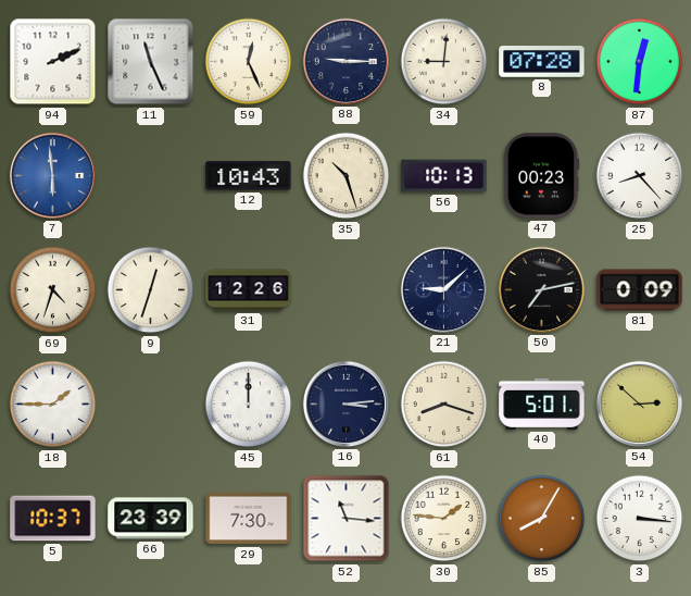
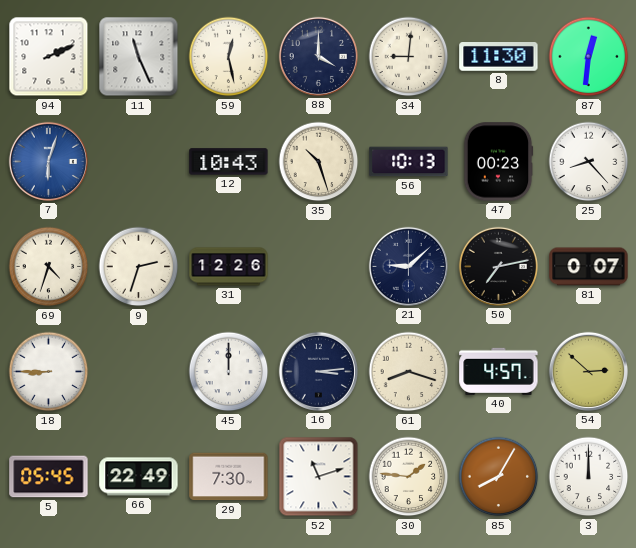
59: 12:26 -> 12:28 (229, 57)
88: 9:15 -> 4:00 (318, 56)
8: 07:28 -> 11:30 (499, 57)
7: 5:59 -> 6:03 (48, 161)
9: 12:33 -> 2:33 (139, 267)
81: 0:09 -> 0:07 (589, 267)
18: 1:45 -> 8:45 (49, 372)
40: 5:01 -> 4:57 (499, 371)
5: 10:37 -> 05:45 (49, 477)
66: 23:39 -> 22:49 (139, 477)
52: 11:16 -> 11:12 (319, 477)
3: 3:16 -> 12:00 (589, 477)
